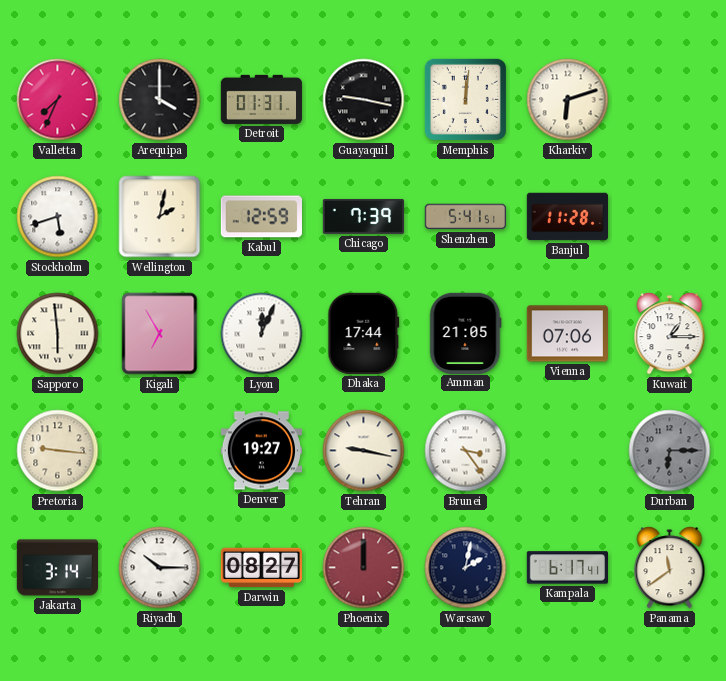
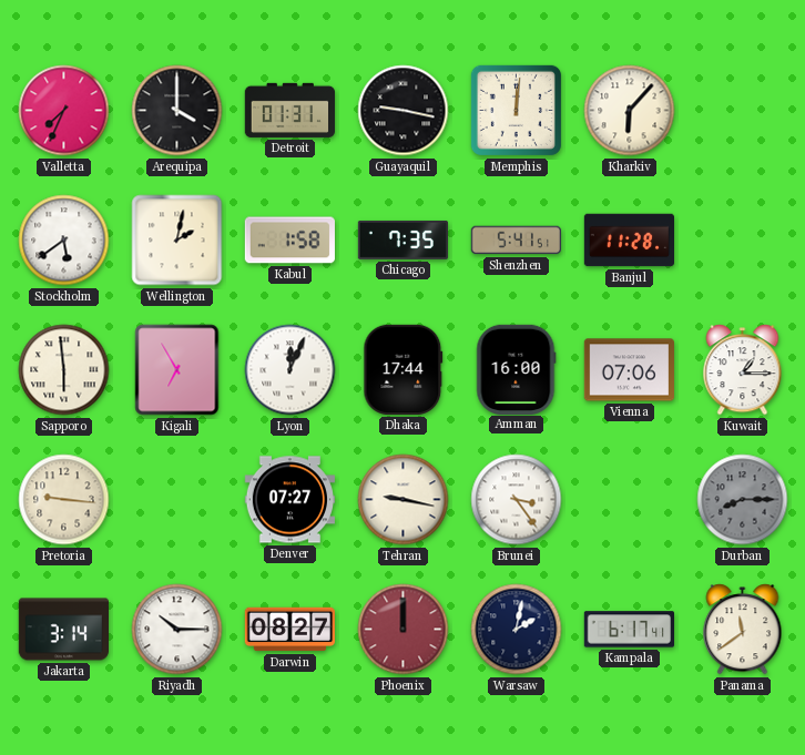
Kharkiv: 6:12 -> 6:07 (630, 111)
Stockholm: 5:42 -> 5:39 (64, 241)
Kabul: 12:59 -> 1:58 (289, 241)
Chicago: 7:39 -> 7:35 (402, 239)
Amman: 21:05 -> 16:00 (517, 369)
Denver: 19:27 -> 07:27 (289, 500)
Durban: 6:15 -> 8:15 (743, 500)
